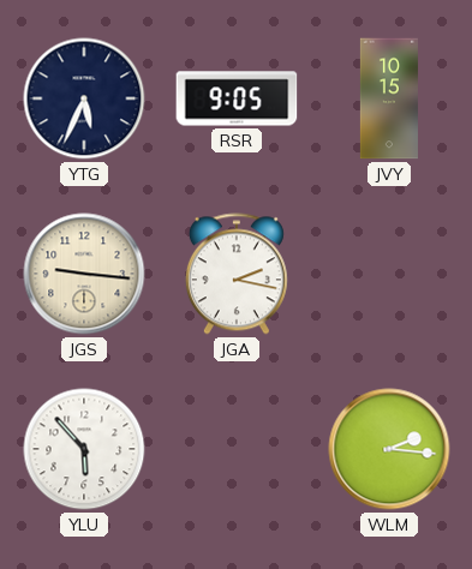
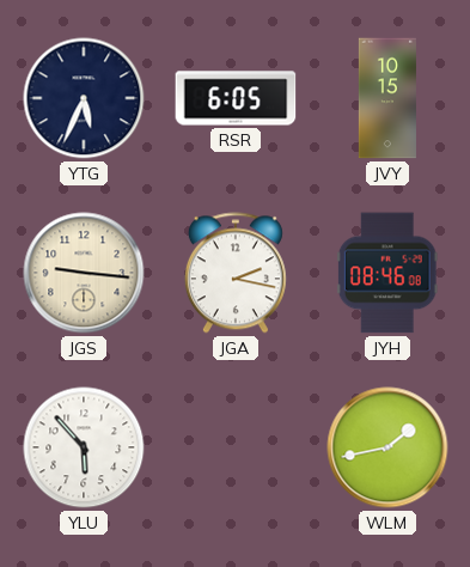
RSR: 9:05 -> 6:05 (236, 98)
JYH: none -> 08:46 (387, 273)
WLM: 2:16 -> 1:43 (387, 447)
